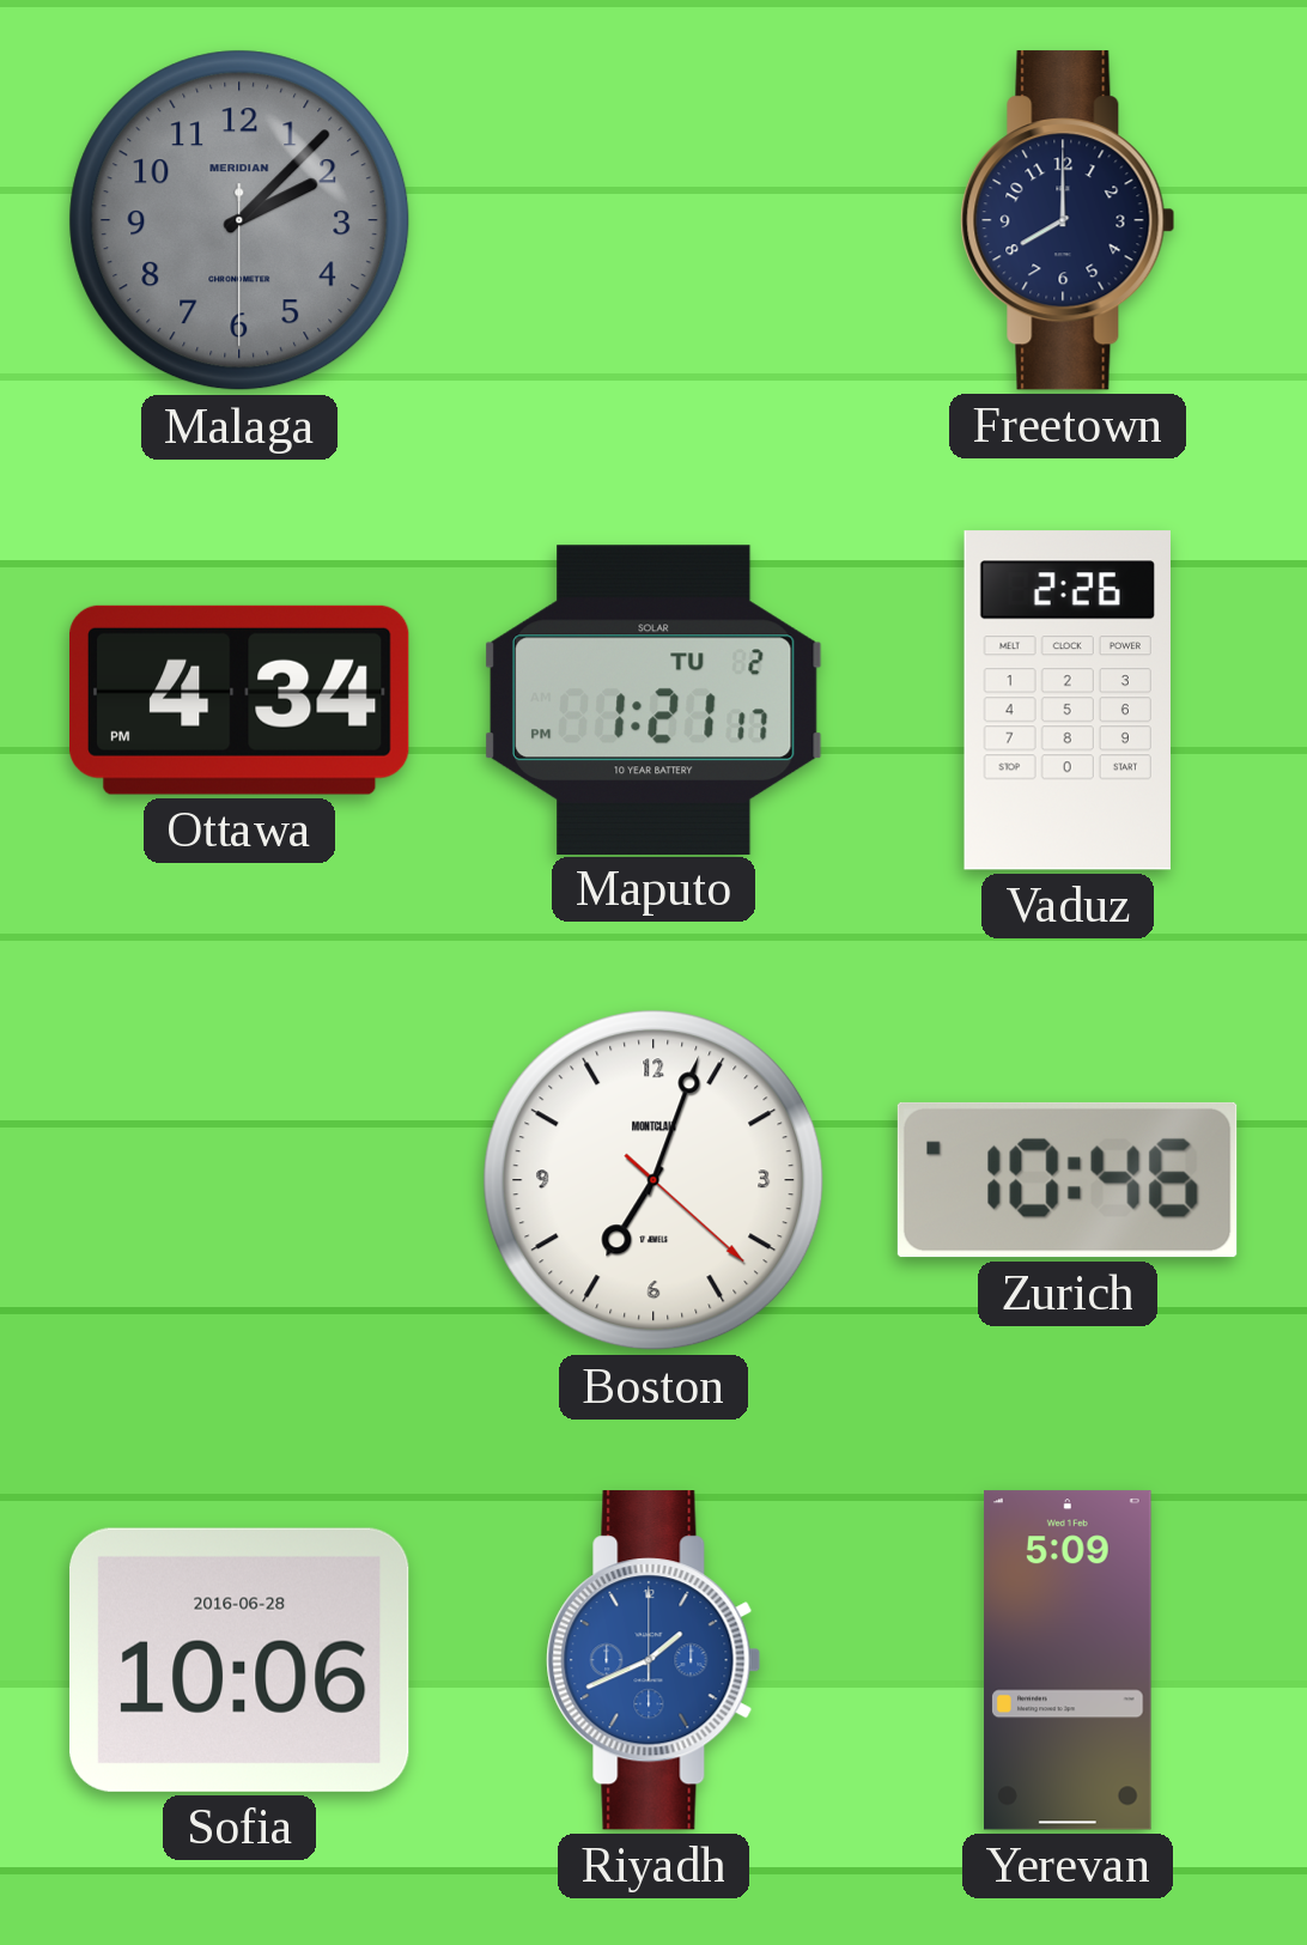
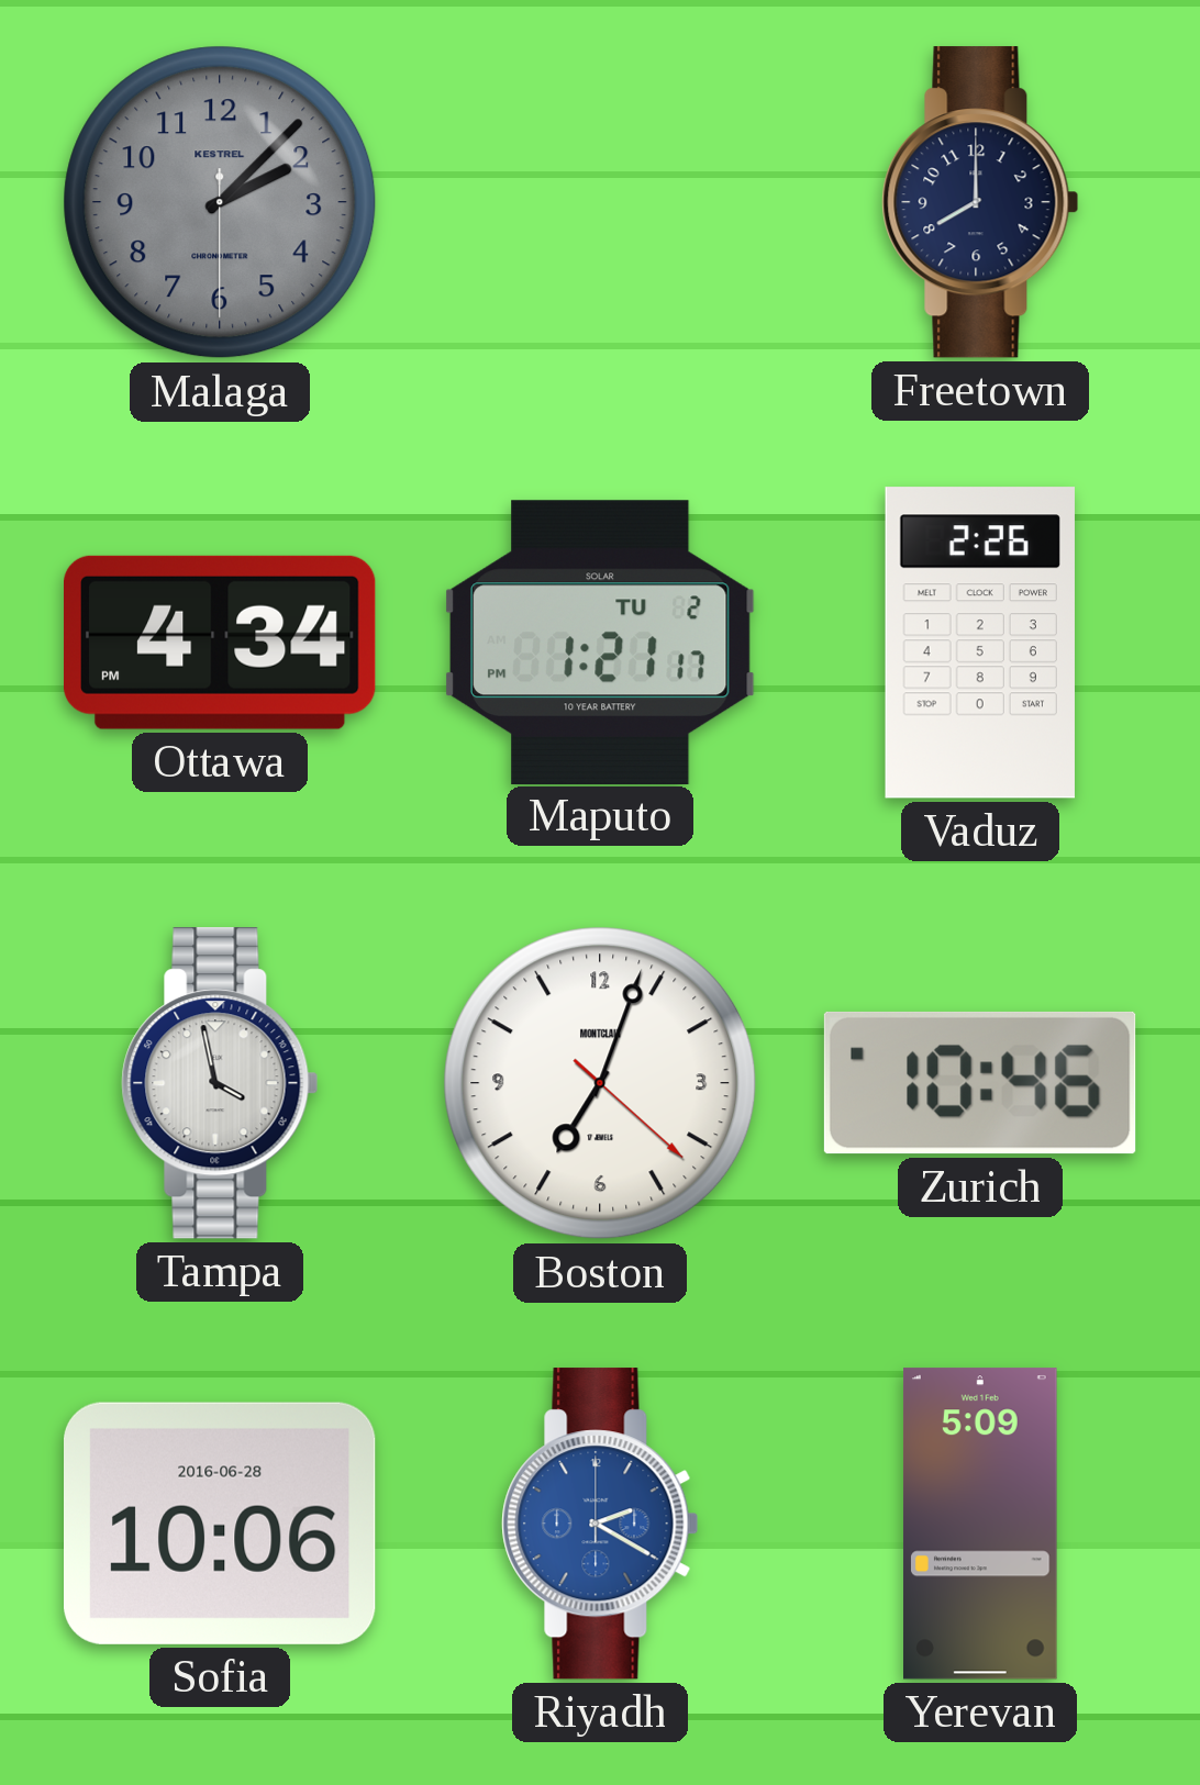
Malaga brand: MERIDIAN -> KESTREL (220, 202)
Tampa: none -> 3:58 (220, 1083)
Riyadh: 1:41 -> 2:20 (600, 1524)
